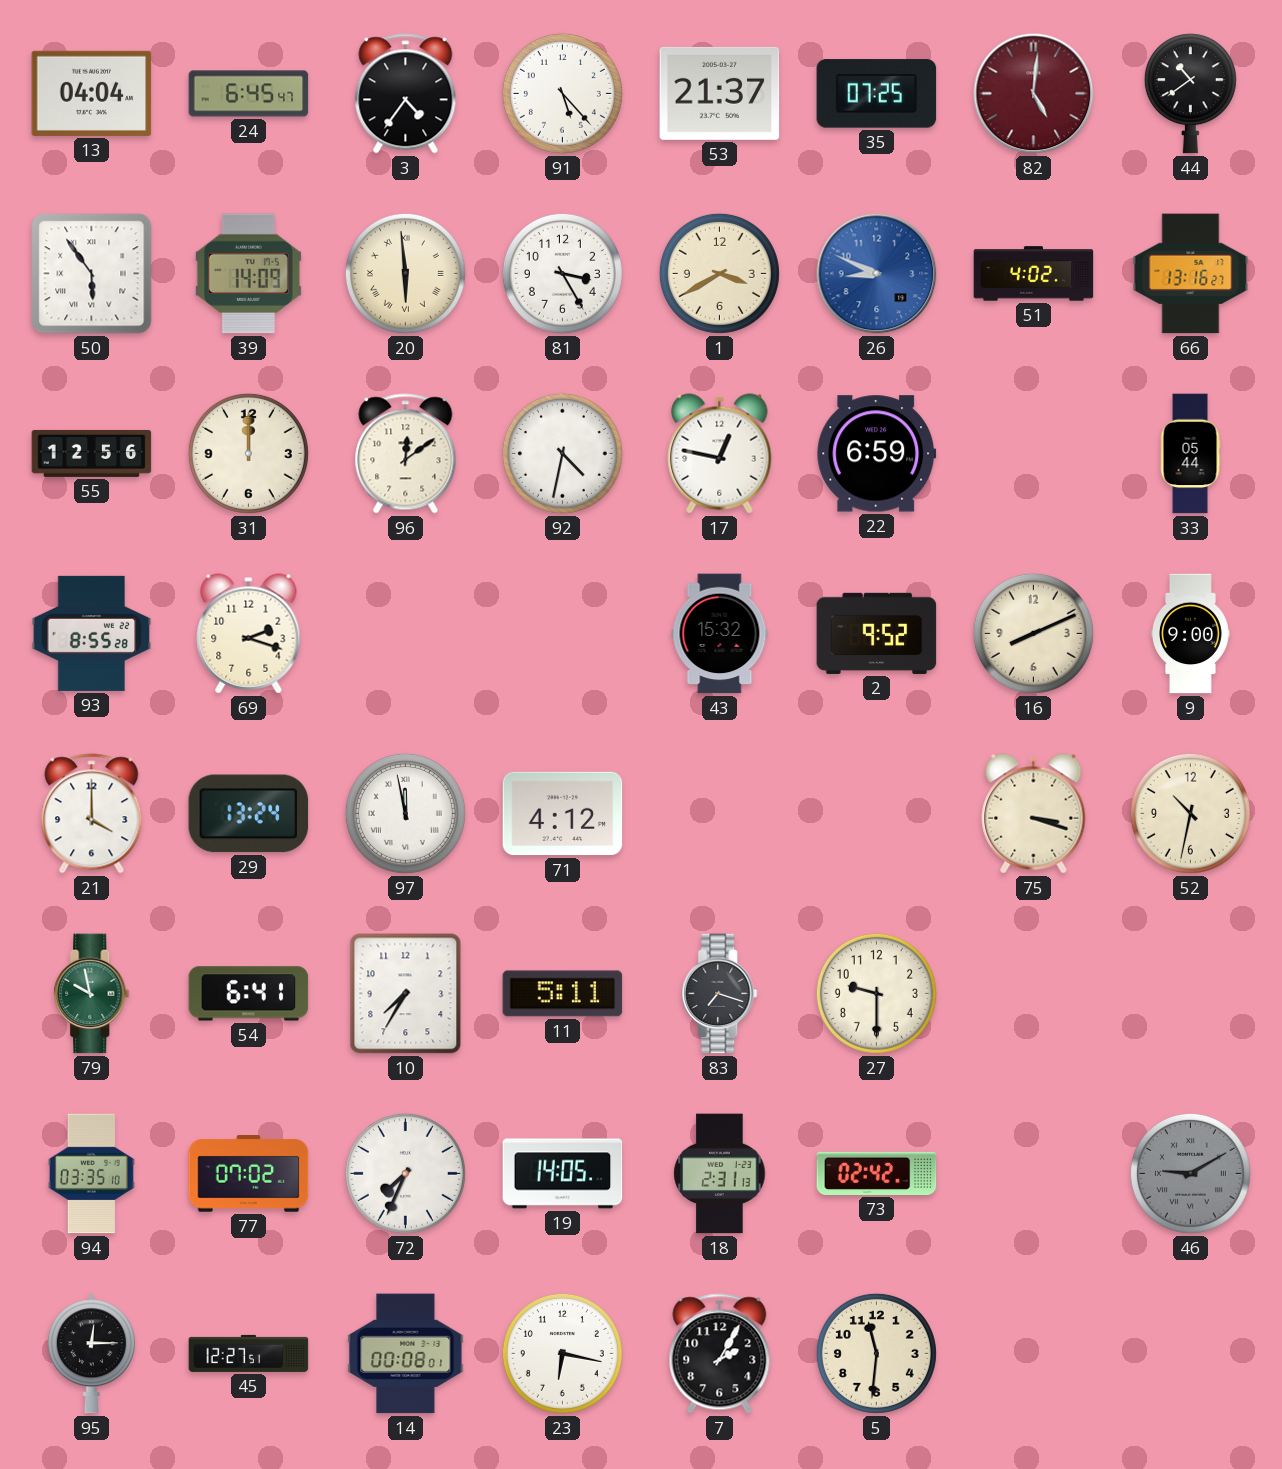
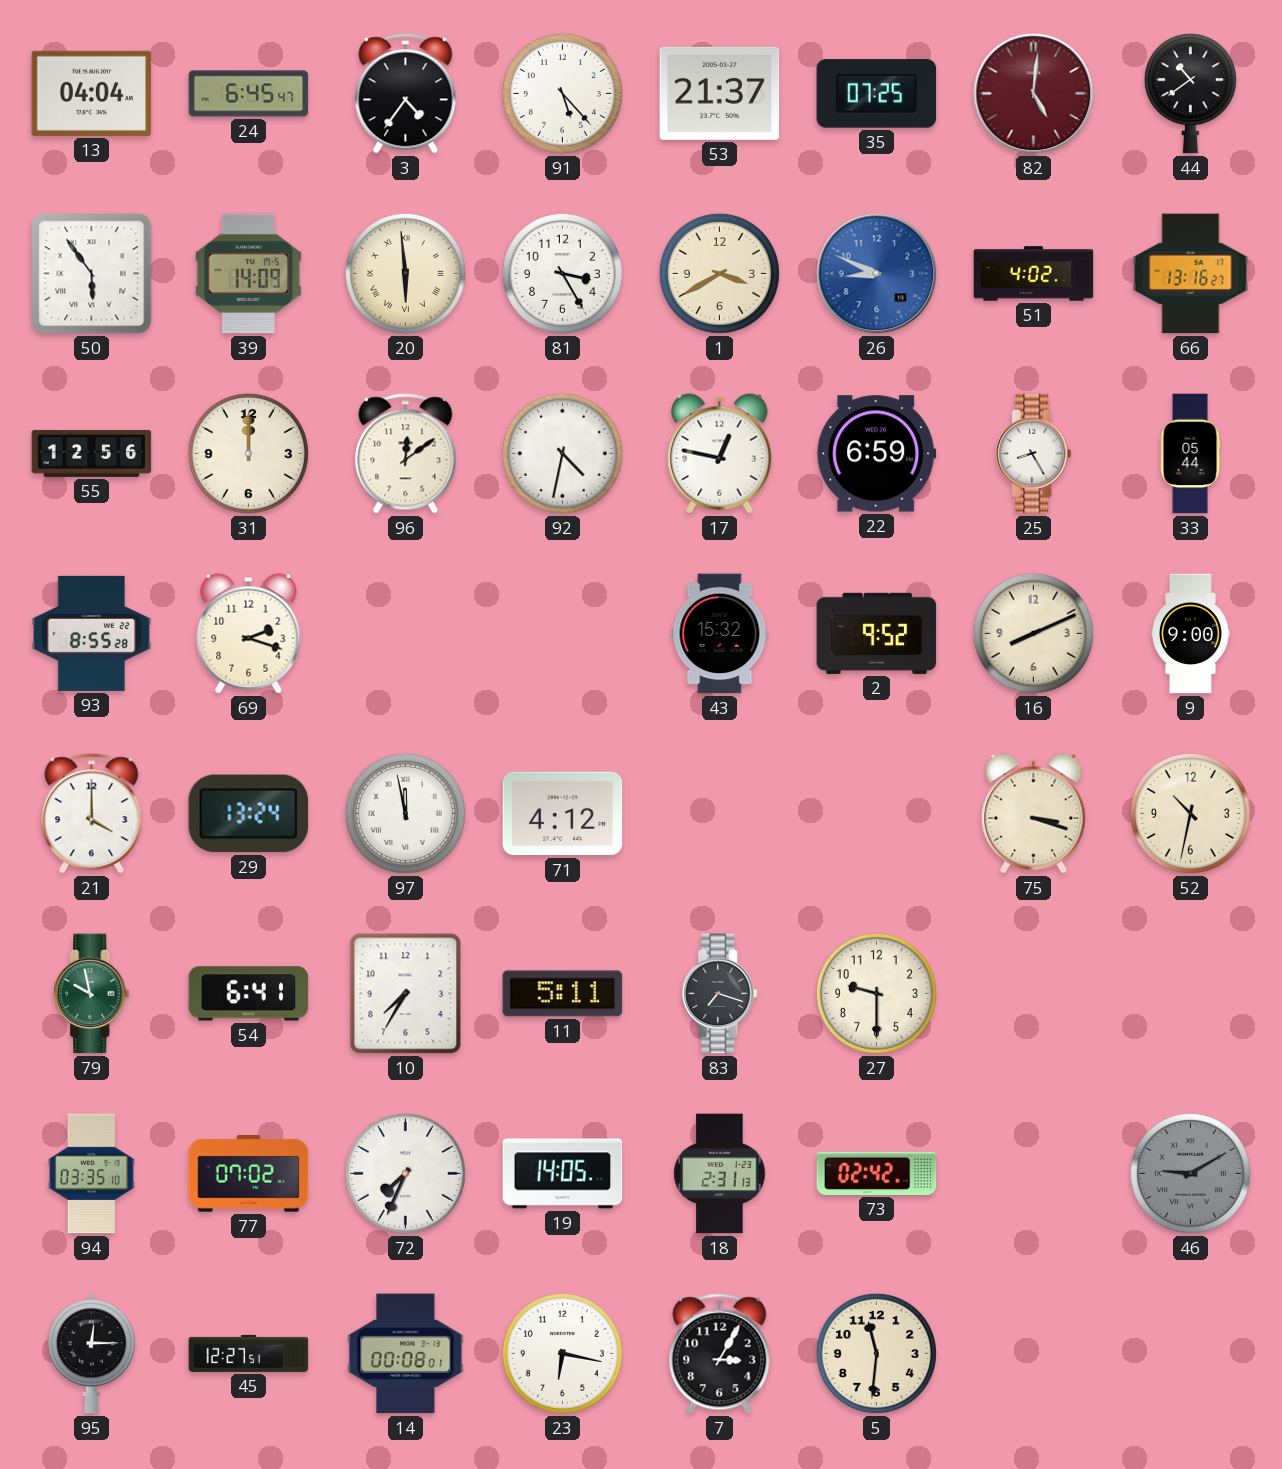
25: none -> 8:25 (1034, 454)
7: 2:05 -> 3:05 (720, 1354)
